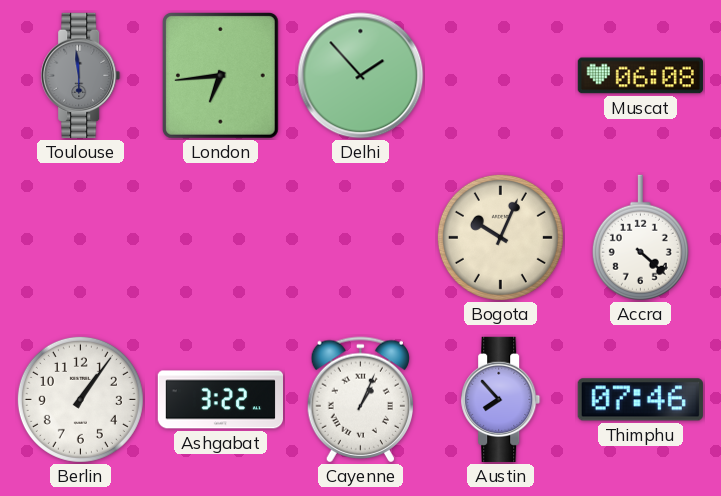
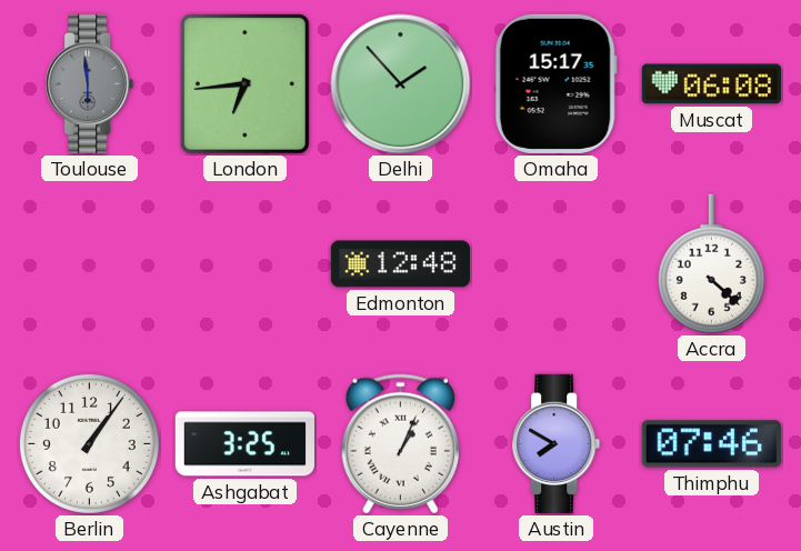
Omaha: none -> 15:17 (555, 83)
Edmonton: none -> 12:48 (400, 264)
Bogota: 10:04 -> none (500, 237)
Ashgabat: 3:22 -> 3:25 (244, 444)
Austin: 7:53 -> 7:50 (557, 443)
